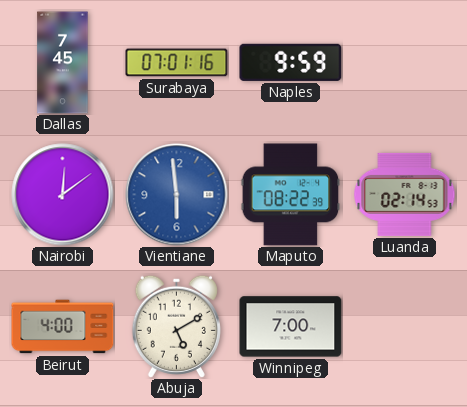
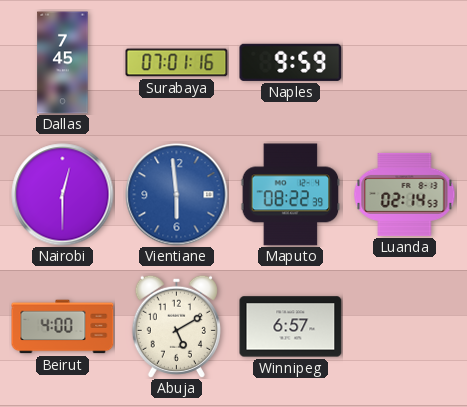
Nairobi: 12:09 -> 12:30 (63, 195)
Winnipeg: 7:00 -> 6:57 (291, 327)
